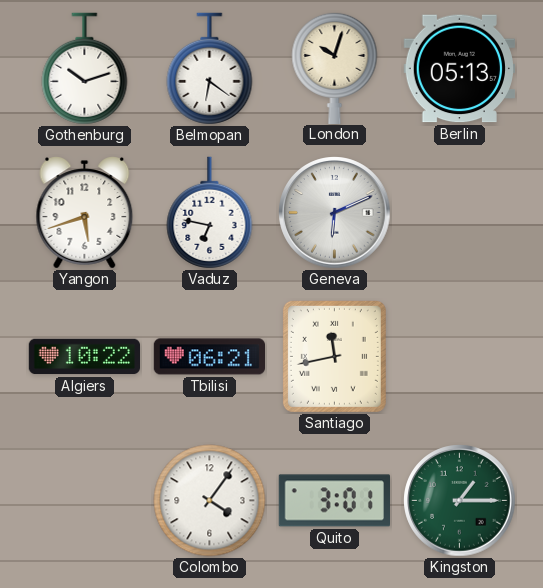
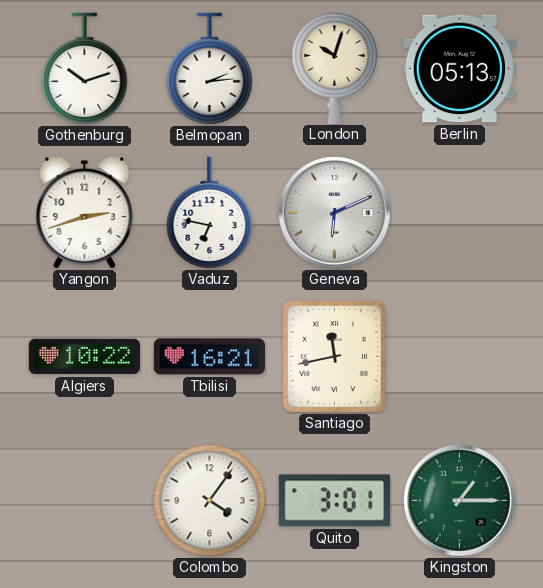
Belmopan: 6:21 -> 2:14 (210, 69)
Yangon: 5:42 -> 2:42 (85, 213)
Tbilisi: 06:21 -> 16:21 (209, 357)
